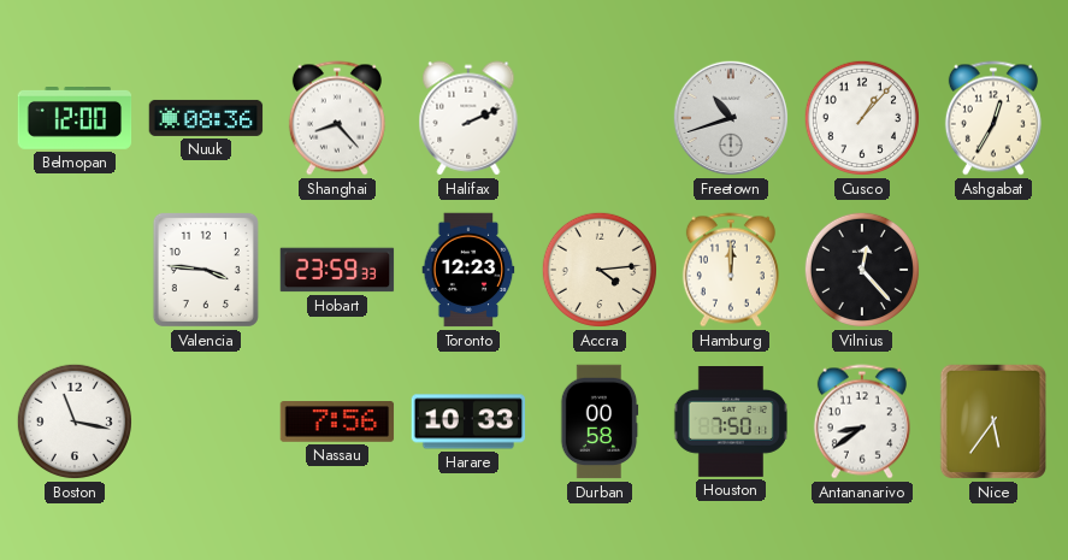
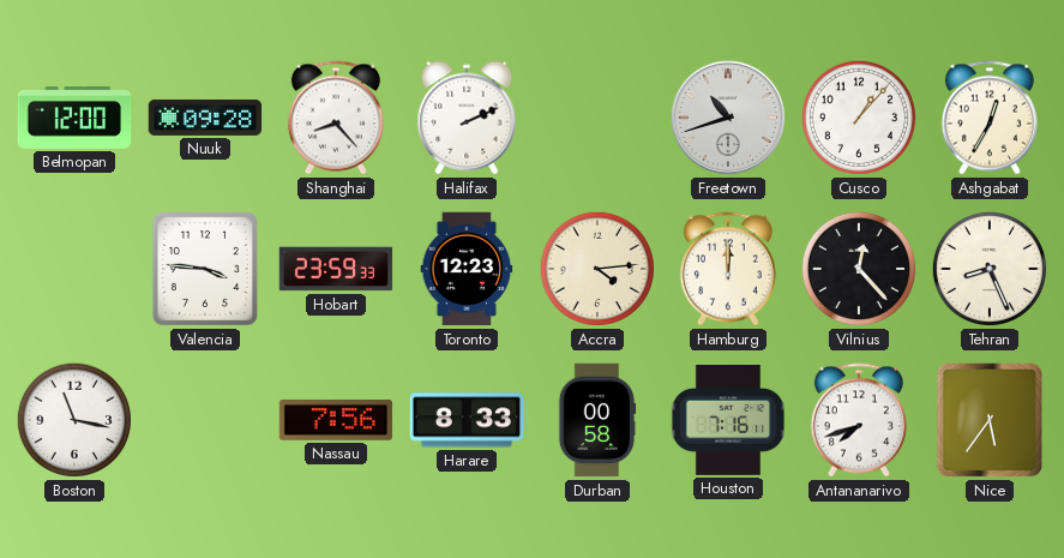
Nuuk: 08:36 -> 09:28 (205, 118)
Tehran: none -> 8:26 (990, 269)
Harare: 10:33 -> 8:33 (467, 420)
Houston: 7:50 -> 7:16 (727, 421)
Antananarivo: 8:39 -> 7:42 (859, 420)
